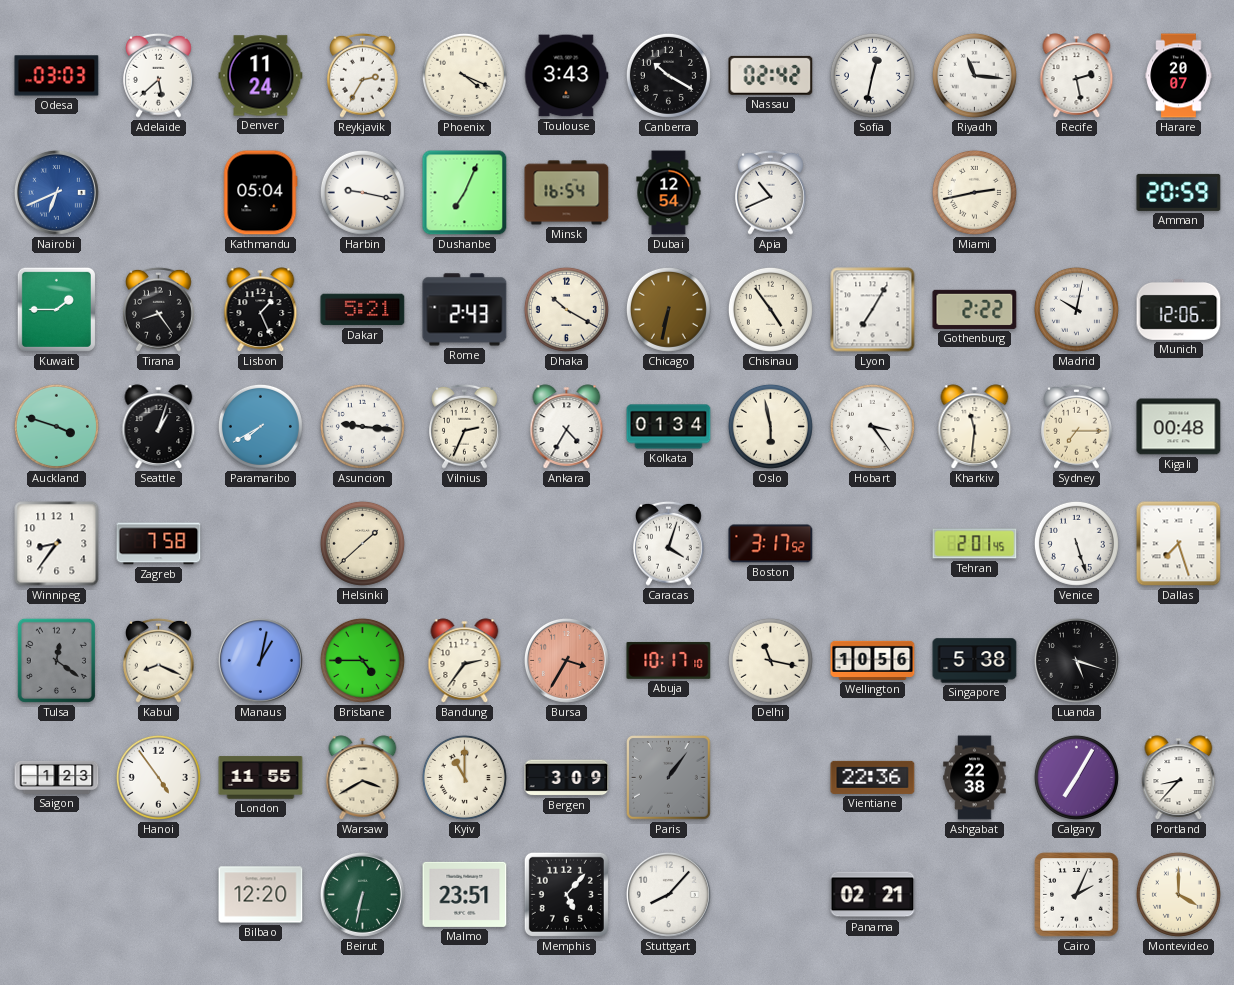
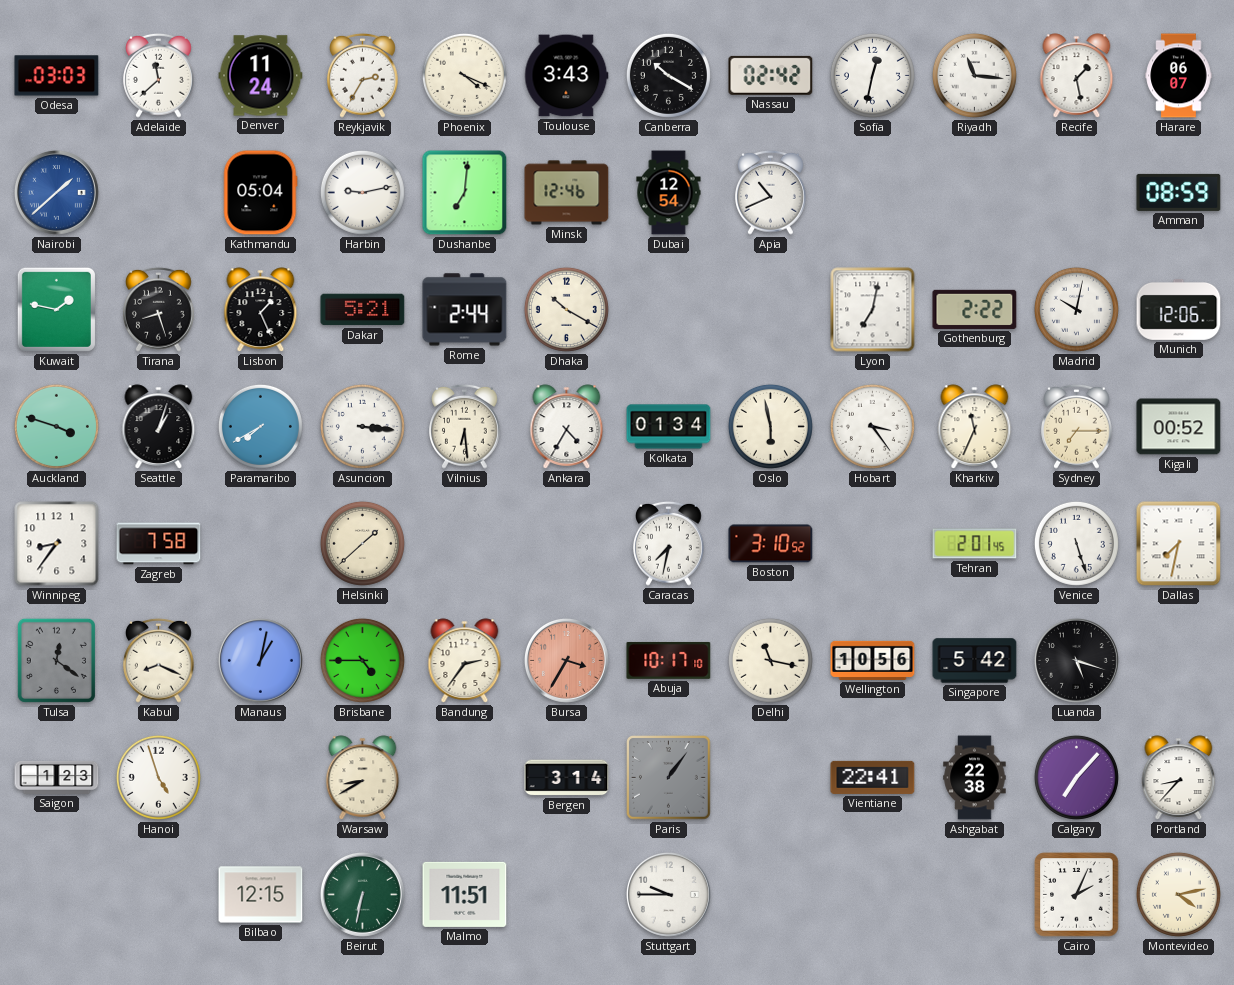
Adelaide: 5:38 -> 11:38 (159, 75)
Recife: 2:28 -> 1:28 (1077, 76)
Harare: 20:07 -> 06:07 (1179, 76)
Nairobi: 6:41 -> 1:38 (56, 192)
Harbin: 9:17 -> 9:13 (362, 192)
Dushanbe: 7:04 -> 7:01 (465, 193)
Minsk: 16:54 -> 12:46 (567, 193)
Miami: 2:43 -> none (974, 192)
Amman: 20:59 -> 08:59 (1179, 192)
Kuwait: 1:45 -> 1:47 (56, 309)
Tirana: 8:24 -> 8:27 (159, 309)
Rome: 2:43 -> 2:44 (465, 310)
Chicago: 6:32 -> none (668, 309)
Chisinau: 4:54 -> none (770, 309)
Lyon: 7:05 -> 7:02 (873, 310)
Asuncion: 9:16 -> 3:16 (362, 426)
Vilnius: 2:34 -> 6:29 (465, 426)
Kharkiv: 11:31 -> 11:34 (975, 427)
Kigali: 00:48 -> 00:52 (1179, 427)
Caracas: 4:03 -> 7:32 (669, 543)
Boston: 3:17 -> 3:10 (771, 544)
Dallas: 7:27 -> 7:32 (1179, 544)
Singapore: 5:38 -> 5:42 (975, 661)
Hanoi: 4:54 -> 4:57 (158, 777)
London: 11:55 -> none (261, 778)
Warsaw: 3:40 -> 8:40 (363, 778)
Kyiv: 11:00 -> none (464, 777)
Bergen: 3:09 -> 3:14 (567, 778)
Vientiane: 22:36 -> 22:41 (873, 777)
Calgary: 7:05 -> 7:07 (1076, 777)
Bilbao: 12:20 -> 12:15 (261, 895)
Malmo: 23:51 -> 11:51 (465, 894)
Memphis: 5:07 -> none (566, 894)
Stuttgart: 8:07 -> 9:45 (668, 894)
Panama: 02:21 -> none (873, 895)
Montevideo: 4:00 -> 4:13 (1178, 894)
